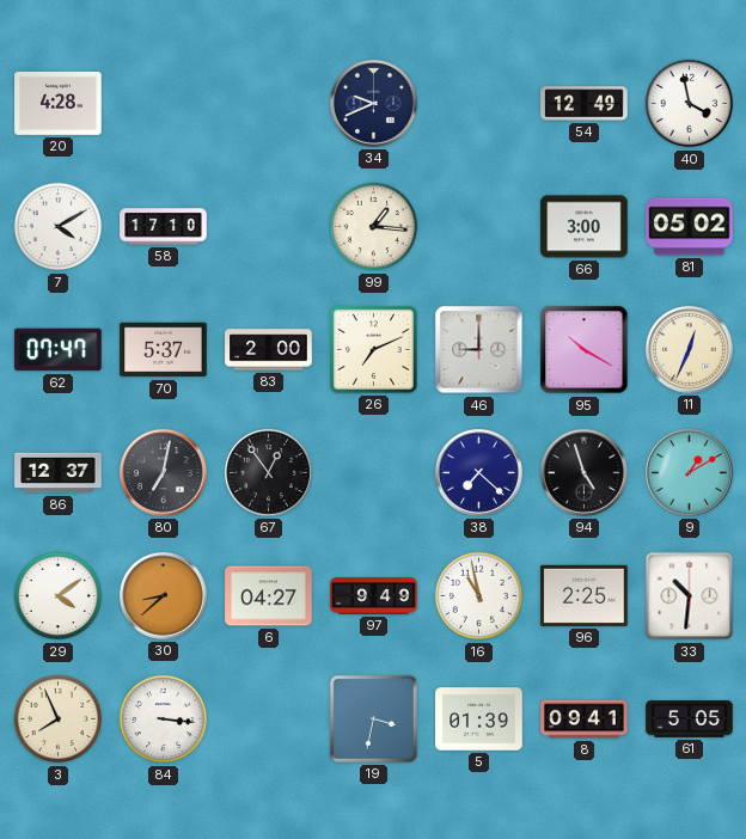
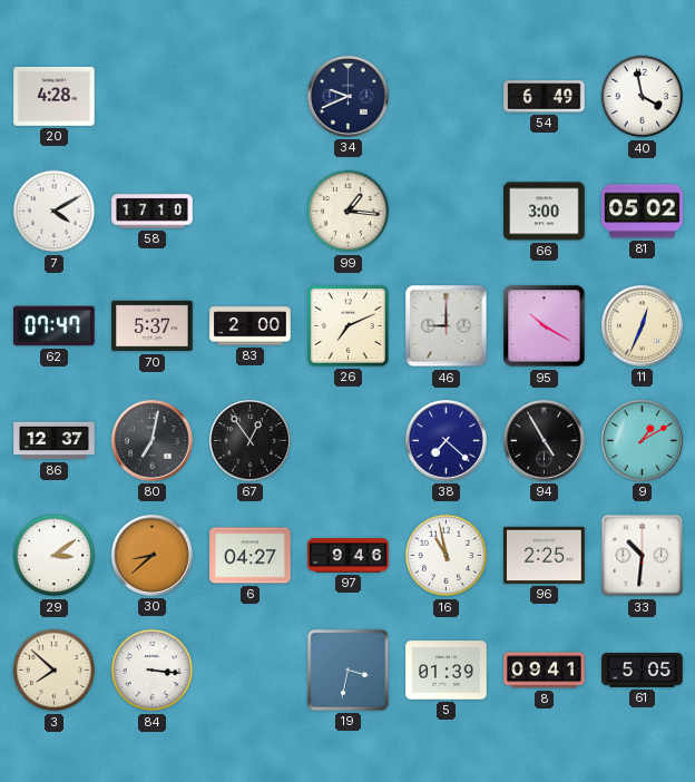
54: 12:49 -> 6:49 (545, 97)
94: 4:57 -> 4:55 (545, 441)
29: 4:09 -> 3:09 (55, 556)
97: 9:49 -> 9:46 (349, 556)
3: 7:56 -> 7:52 (55, 671)
